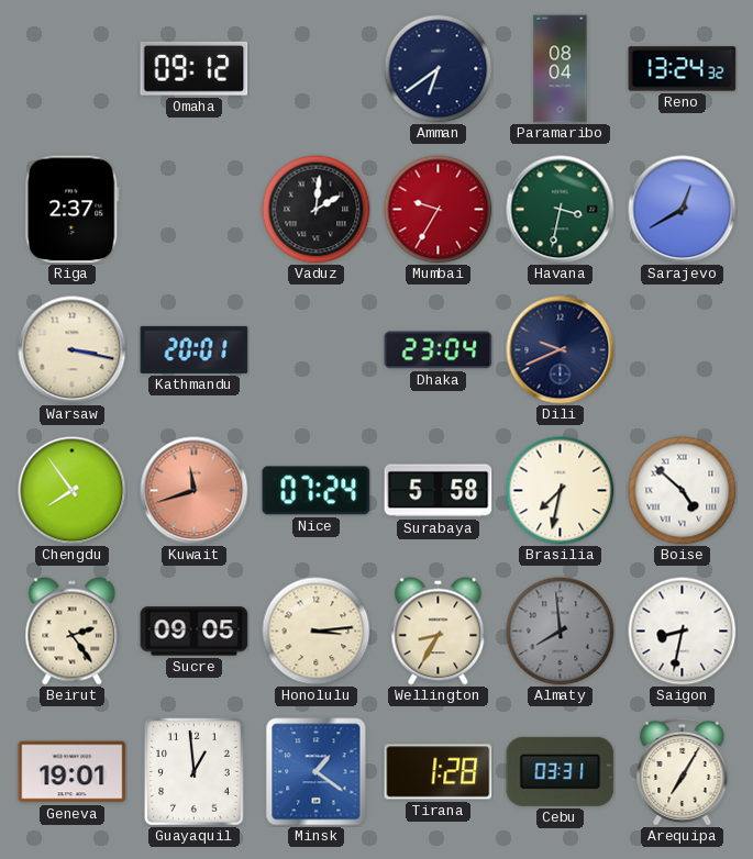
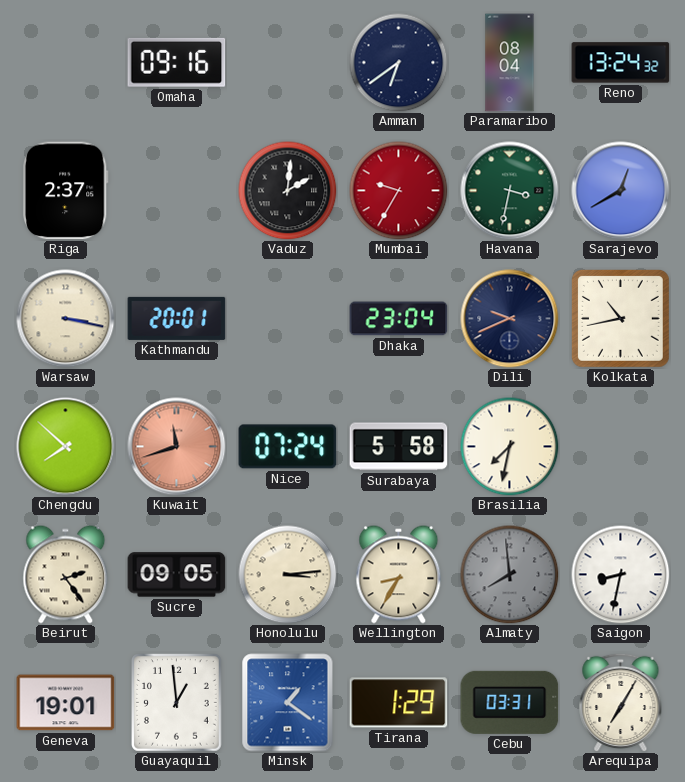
Omaha: 09:12 -> 09:16 (177, 62)
Kolkata: none -> 10:43 (620, 318)
Chengdu: 7:54 -> 7:52 (66, 447)
Boise: 4:52 -> none (683, 491)
Tirana: 1:28 -> 1:29 (399, 703)
